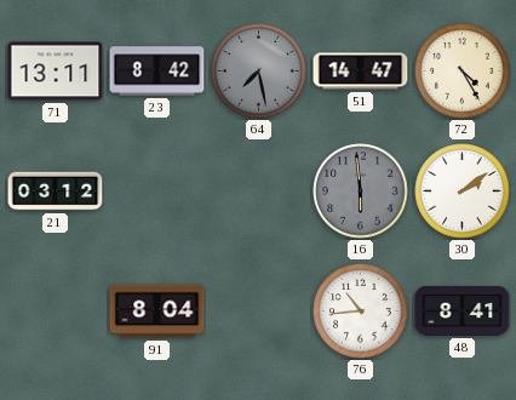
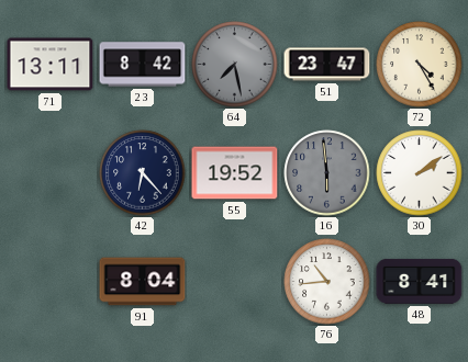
51: 14:47 -> 23:47 (327, 65)
21: 03:12 -> none (56, 192)
42: none -> 6:23 (143, 173)
55: none -> 19:52 (235, 173)
